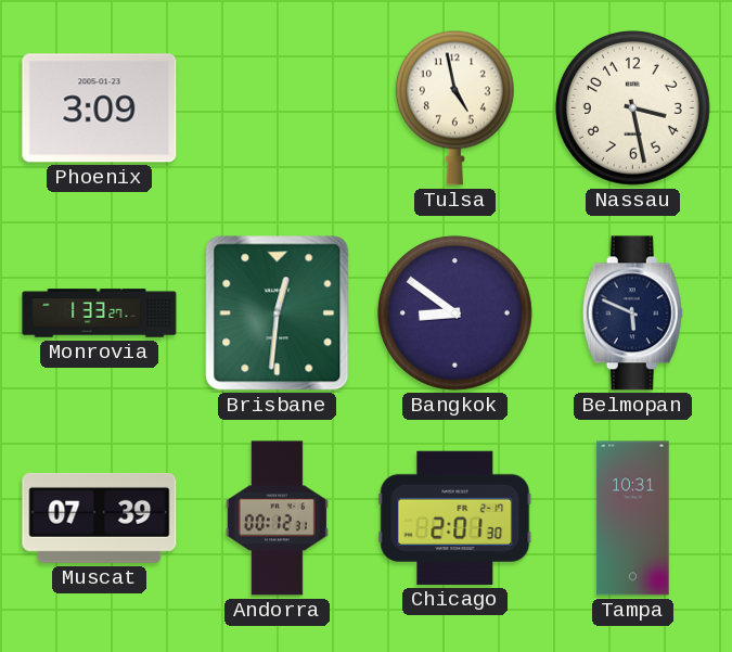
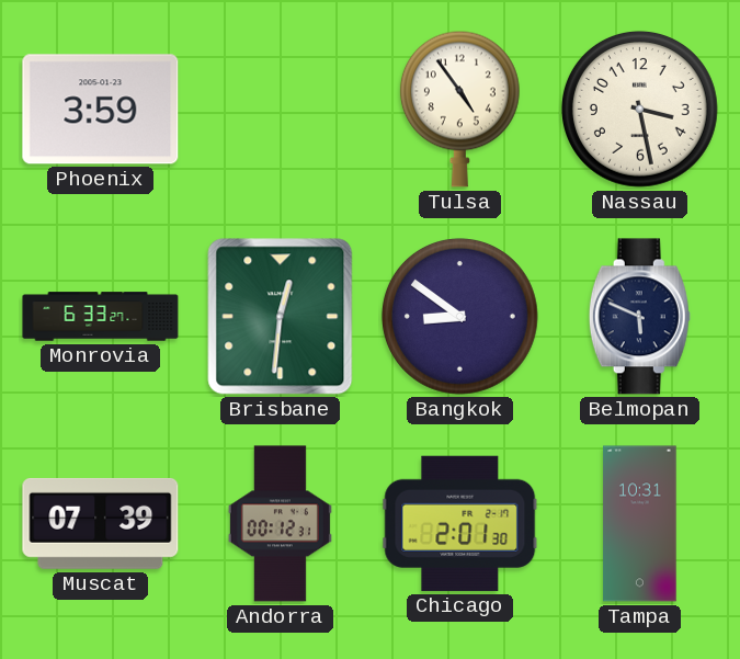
Phoenix: 3:09 -> 3:59 (101, 110)
Tulsa: 4:58 -> 4:54 (459, 109)
Monrovia: 1:33 -> 6:33 (101, 317)
